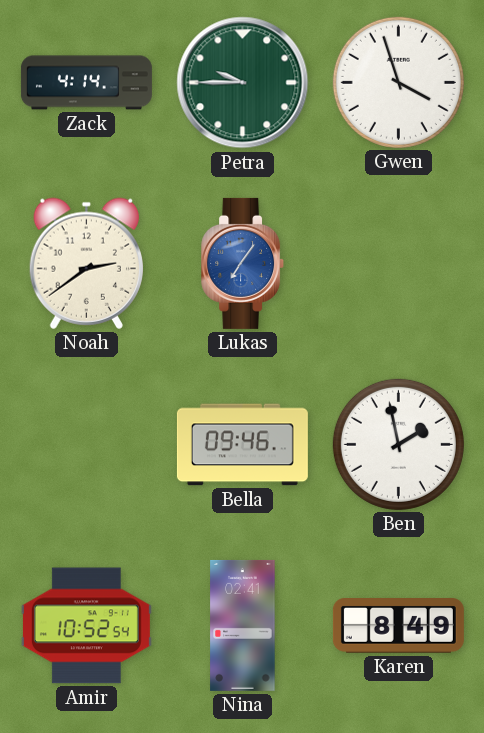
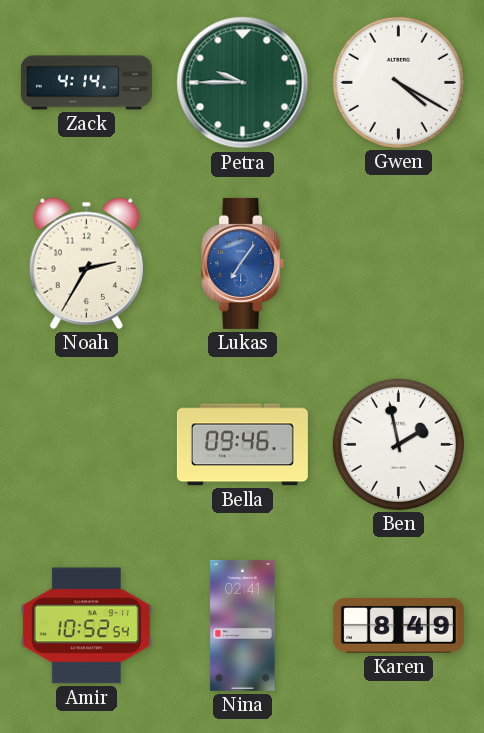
Gwen: 3:57 -> 4:20 (398, 82)
Noah: 2:39 -> 2:35 (86, 263)
